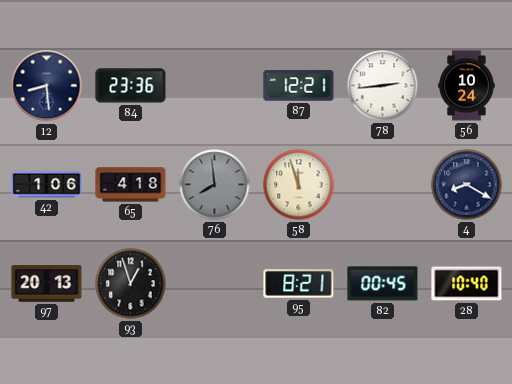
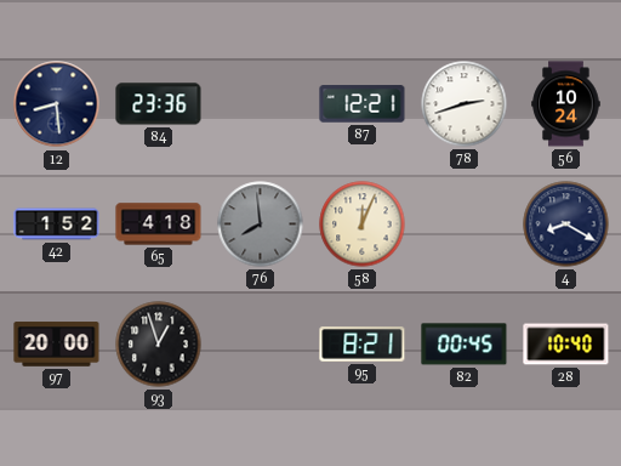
78: 2:44 -> 2:42 (465, 104)
42: 1:06 -> 1:52 (57, 225)
58: 11:57 -> 12:04 (363, 225)
97: 20:13 -> 20:00 (57, 345)
